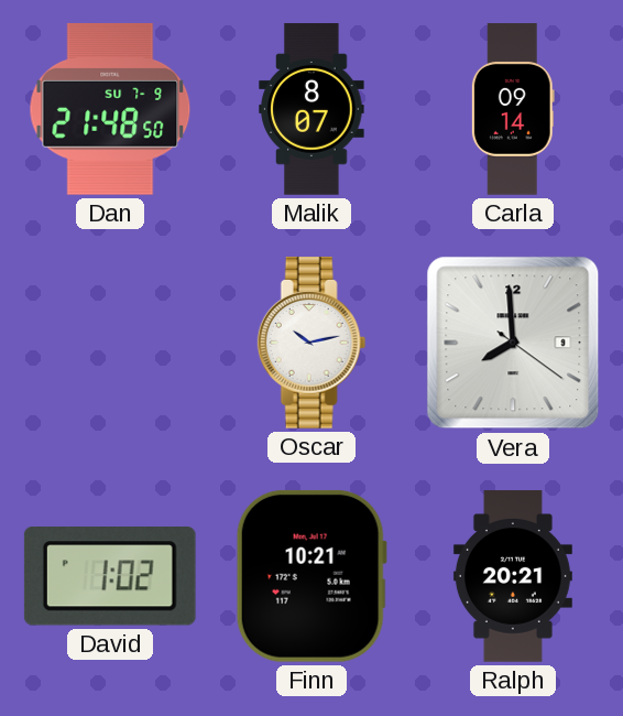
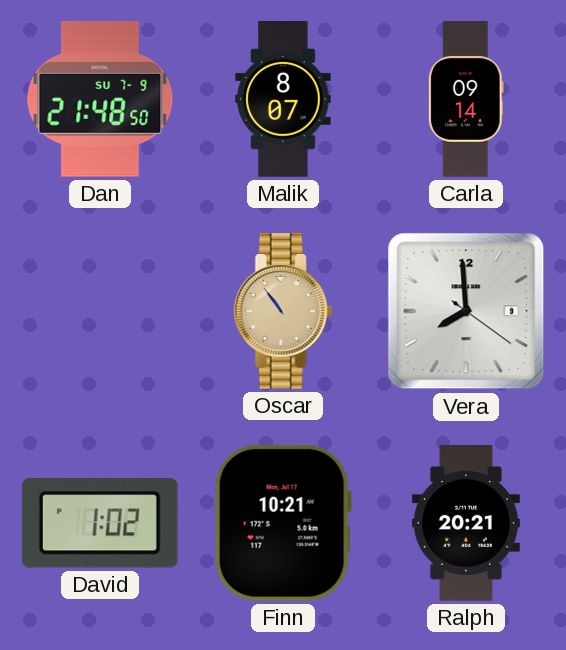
Oscar: 10:13 -> 10:54 (283, 312)
Oscar dial: white -> champagne (283, 312)
